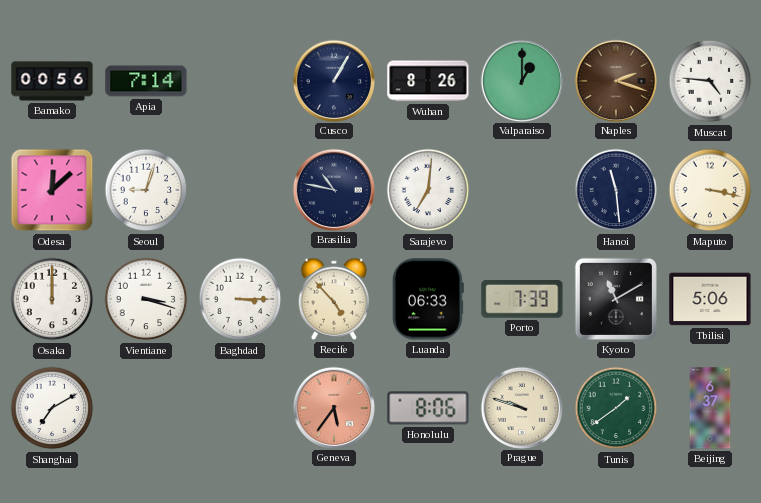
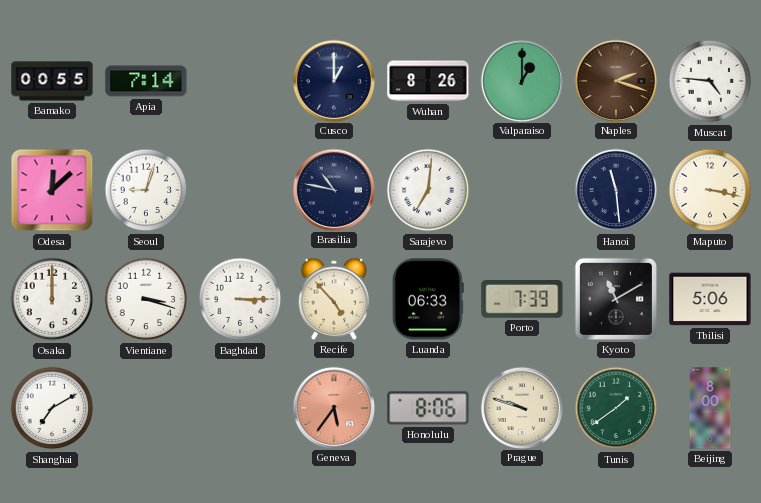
Bamako: 00:56 -> 00:55 (52, 81)
Cusco: 1:05 -> 1:00 (333, 80)
Beijing: 6:37 -> 8:00 (710, 408)
